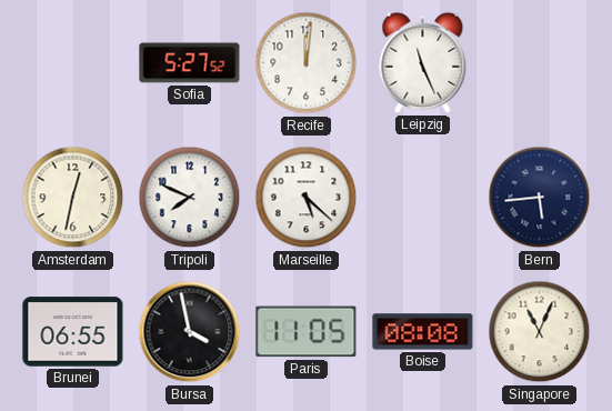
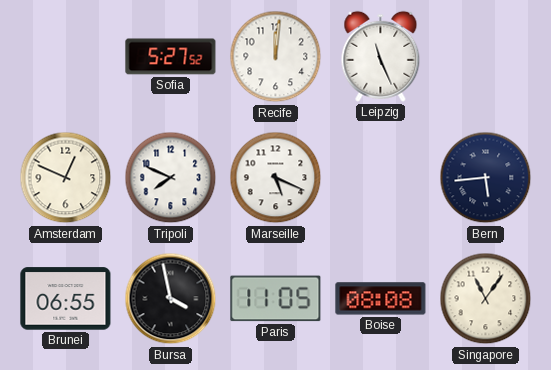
Amsterdam: 12:32 -> 12:49 (66, 178)
Marseille: 5:22 -> 5:19 (276, 178)
Singapore: 11:04 -> 11:06 (486, 299)
